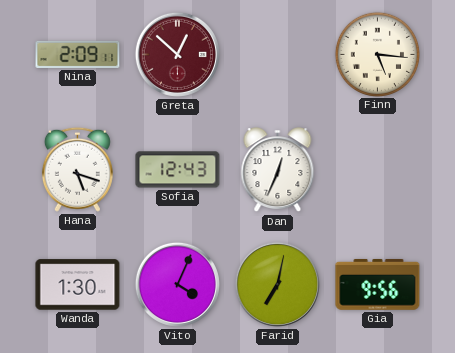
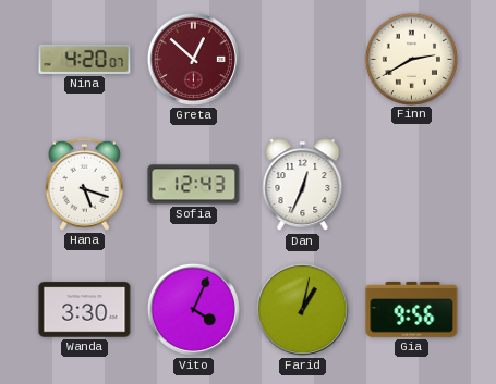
Nina: 2:09 -> 4:20 (85, 59)
Finn: 5:16 -> 2:40 (411, 59)
Wanda: 1:30 -> 3:30 (85, 310)
Farid: 7:02 -> 1:02 (302, 309)
